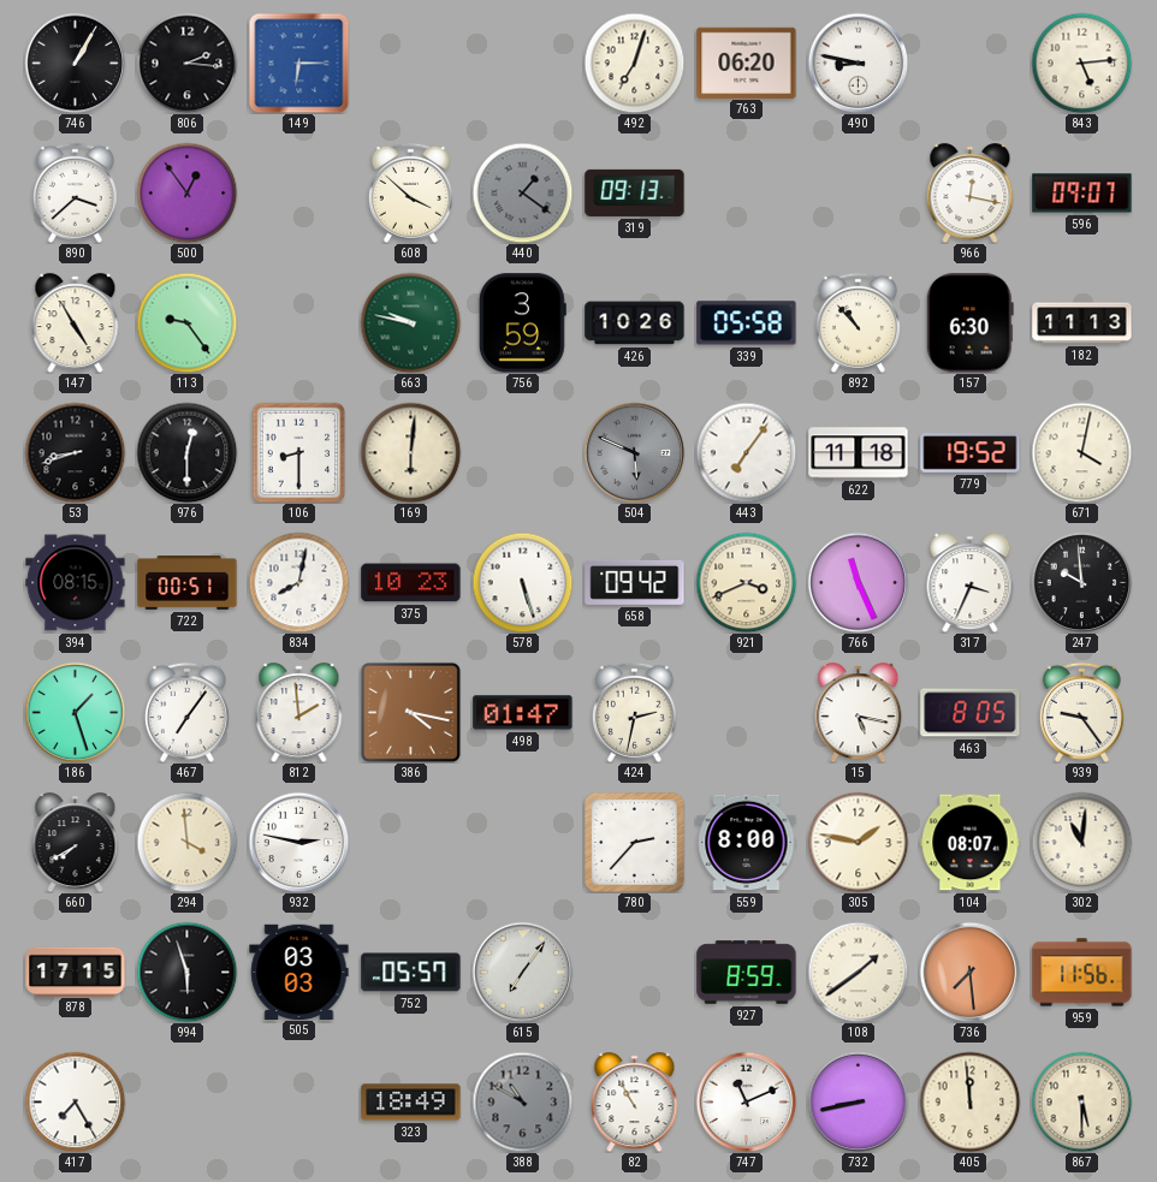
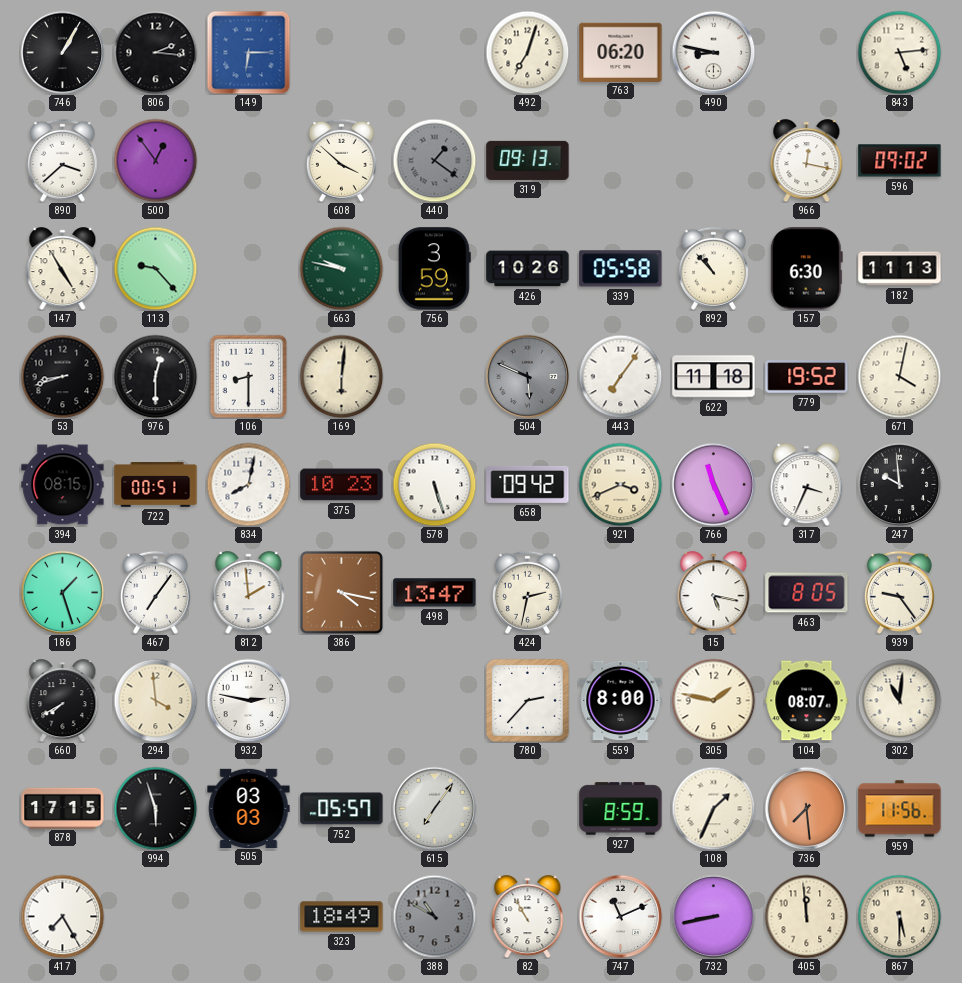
596: 09:07 -> 09:02 (900, 161)
113: 9:24 -> 9:23 (155, 268)
498: 01:47 -> 13:47 (435, 593)
108: 1:39 -> 1:34 (713, 808)
